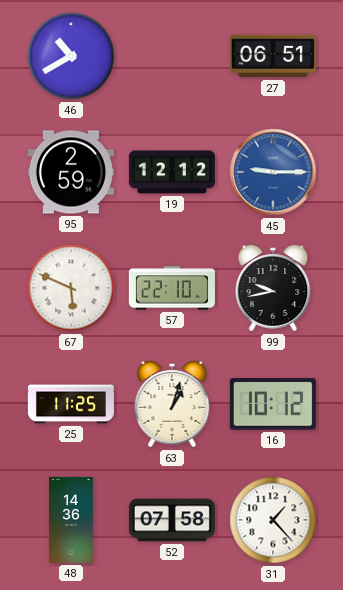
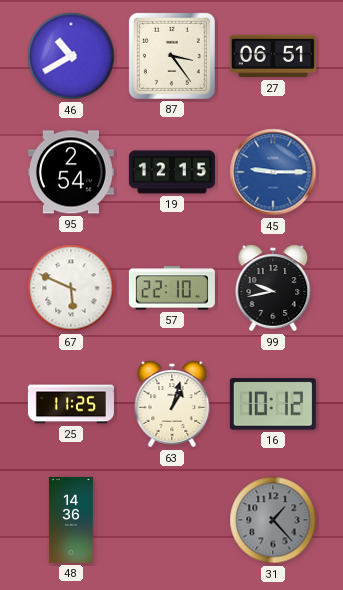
87: none -> 3:24 (172, 56)
95: 2:59 -> 2:54 (71, 172)
19: 12:12 -> 12:15 (172, 172)
52: 07:58 -> none (172, 520)
31 dial: white -> grey (273, 520)
